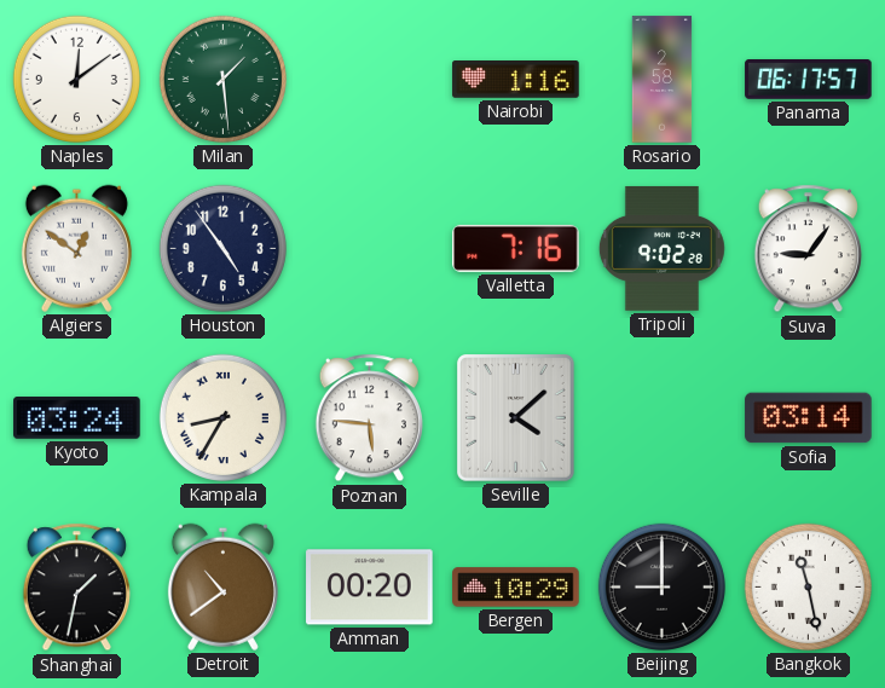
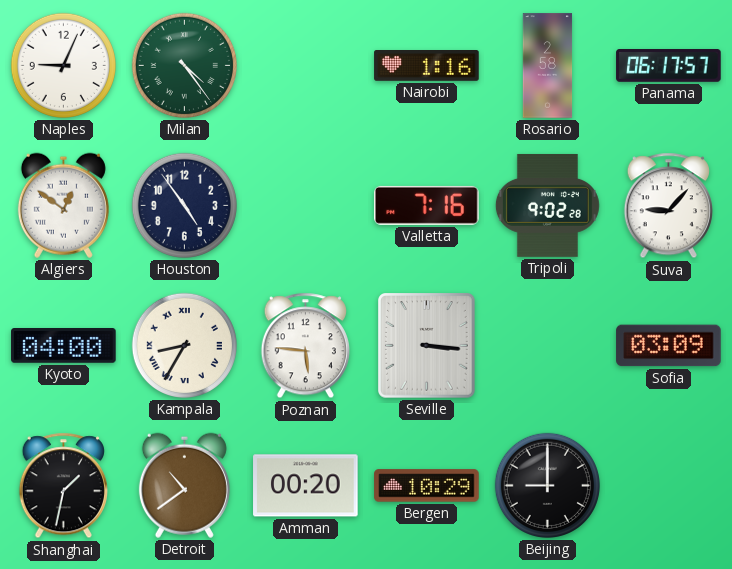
Naples: 12:09 -> 9:04 (63, 65)
Milan: 1:29 -> 4:24 (184, 65)
Suva: 9:06 -> 9:07 (668, 206)
Kyoto: 03:24 -> 04:00 (64, 346)
Seville: 4:08 -> 3:16 (427, 346)
Sofia: 03:14 -> 03:09 (669, 346)
Bangkok: 11:28 -> none (808, 586)
